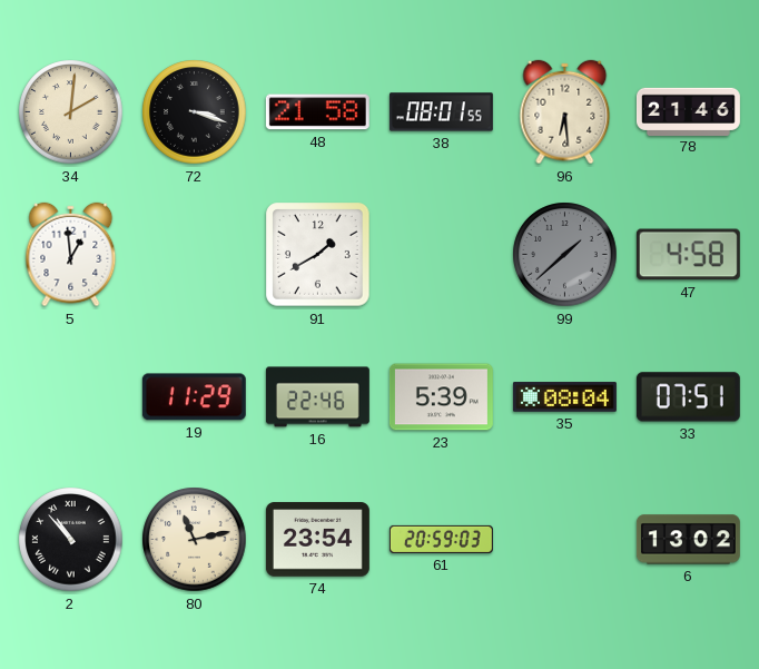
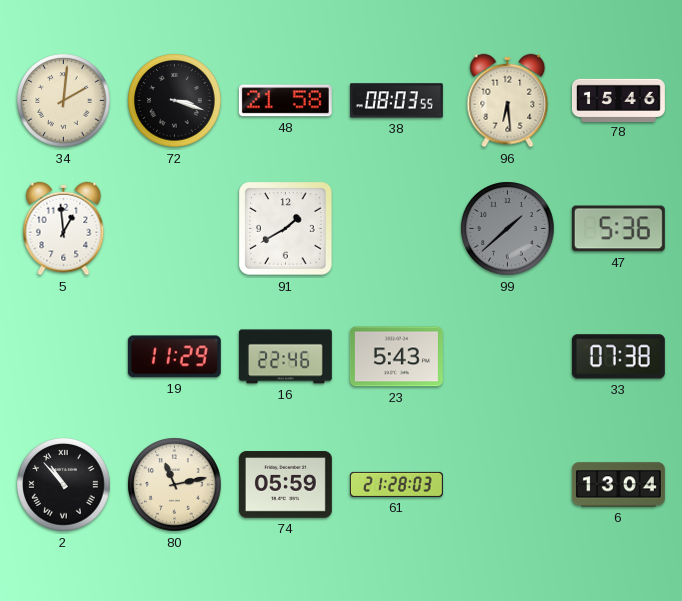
38: 08:01 -> 08:03 (396, 101)
78: 21:46 -> 15:46 (618, 100)
47: 4:58 -> 5:36 (618, 229)
23: 5:39 -> 5:43 (396, 357)
35: 08:04 -> none (564, 397)
33: 07:51 -> 07:38 (618, 357)
74: 23:54 -> 05:59 (285, 485)
61: 20:59 -> 21:28 (396, 484)
6: 13:02 -> 13:04 (618, 485)
